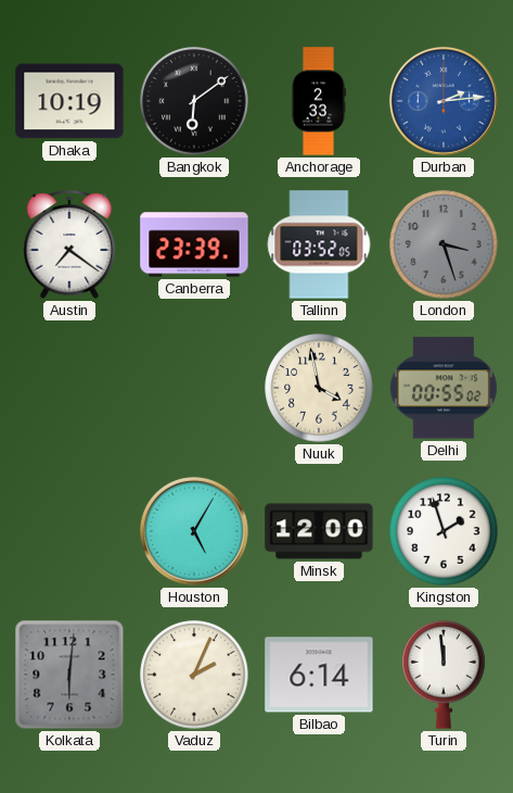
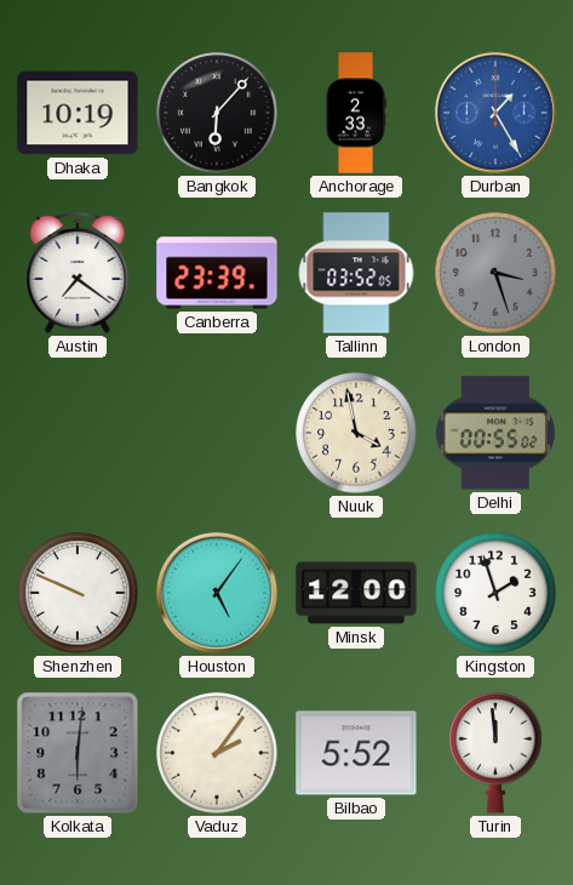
Bangkok: 6:09 -> 6:07 (217, 113)
Durban: 2:14 -> 1:25 (495, 113)
Shenzhen: none -> 9:49 (78, 593)
Houston: 5:05 -> 5:06 (217, 593)
Vaduz: 2:04 -> 2:06 (217, 753)
Bilbao: 6:14 -> 5:52 (356, 753)
